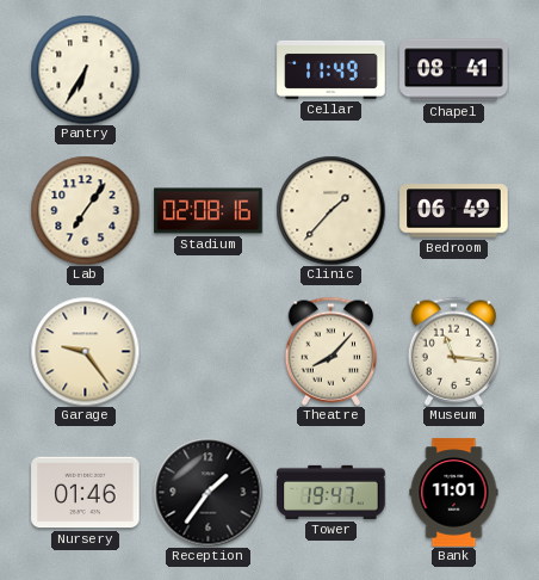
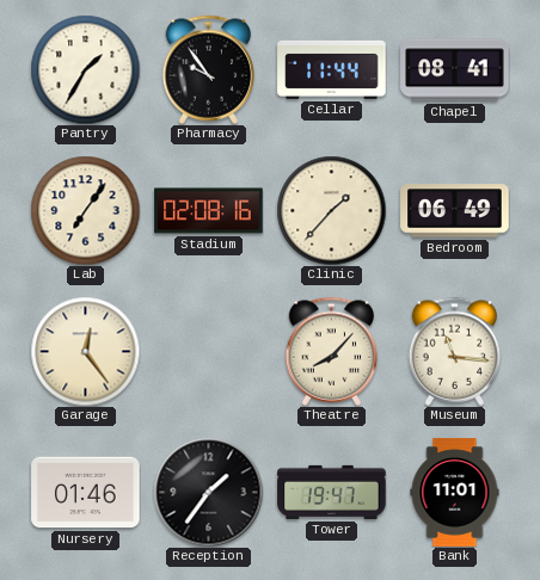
Pantry: 6:35 -> 1:35 (85, 69)
Pharmacy: none -> 9:54 (209, 69)
Cellar: 11:49 -> 11:44 (332, 69)
Garage: 9:24 -> 12:24 (85, 351)
